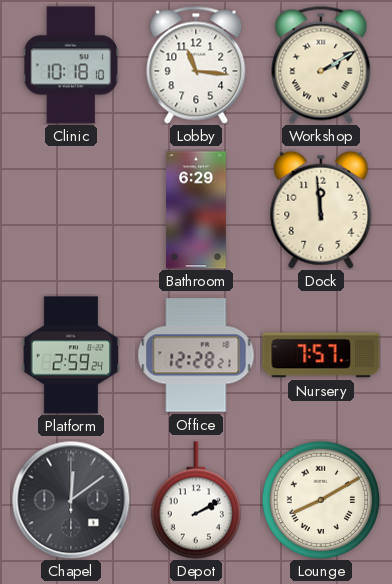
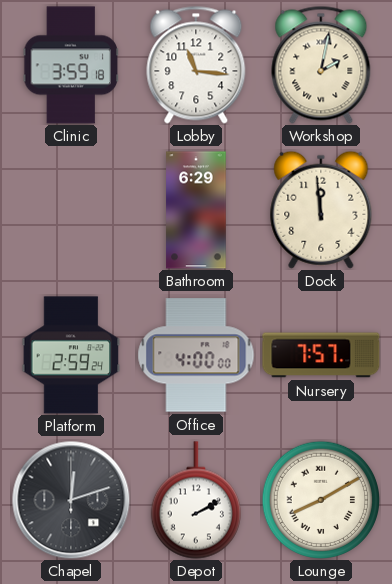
Clinic: 10:18 -> 3:59 (71, 65)
Workshop: 2:10 -> 2:02 (321, 65)
Office: 12:28 -> 4:00 (196, 355)
Chapel: 12:09 -> 12:12 (71, 500)
